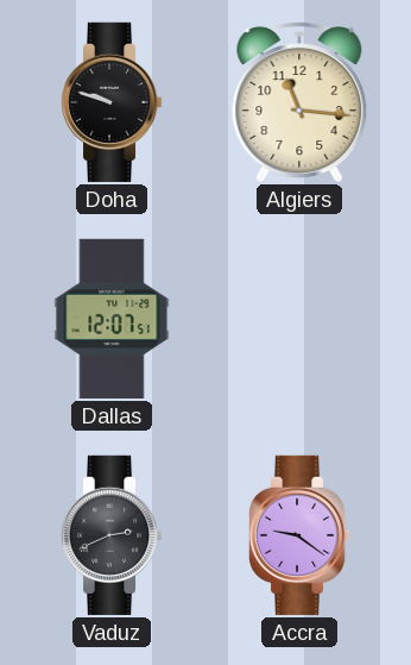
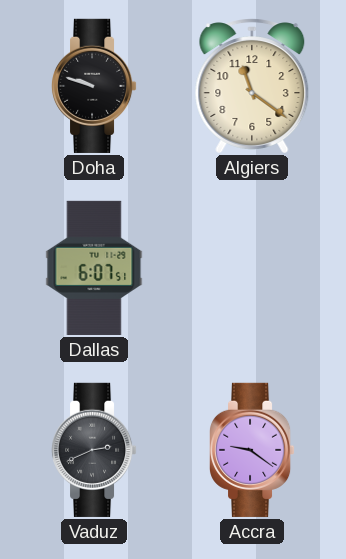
Algiers: 11:16 -> 11:21 (252, 86)
Dallas: 12:07 -> 6:07 (94, 268)
